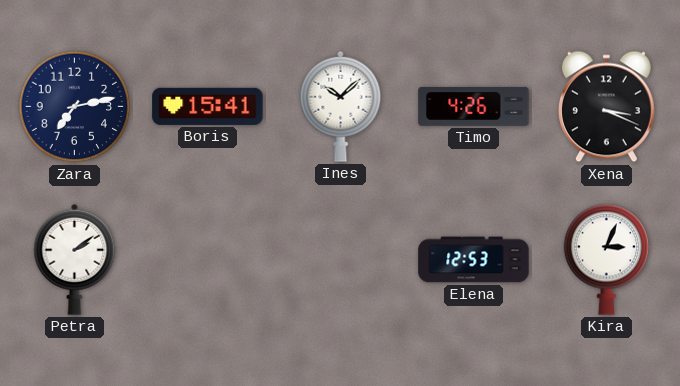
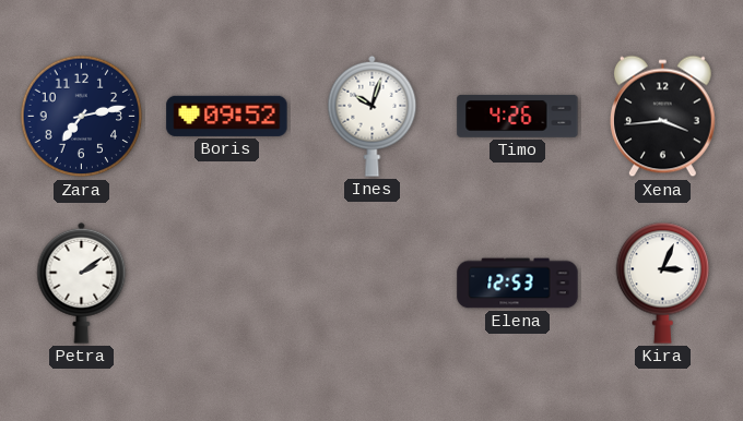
Boris: 15:41 -> 09:52 (227, 116)
Ines: 10:08 -> 10:03 (373, 116)
Xena: 3:19 -> 3:44 (662, 117)
